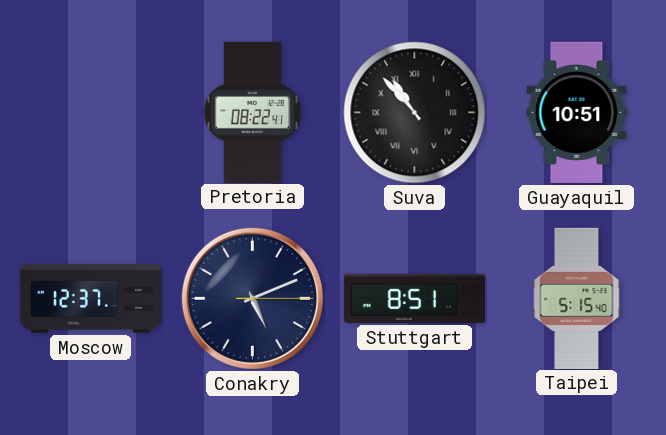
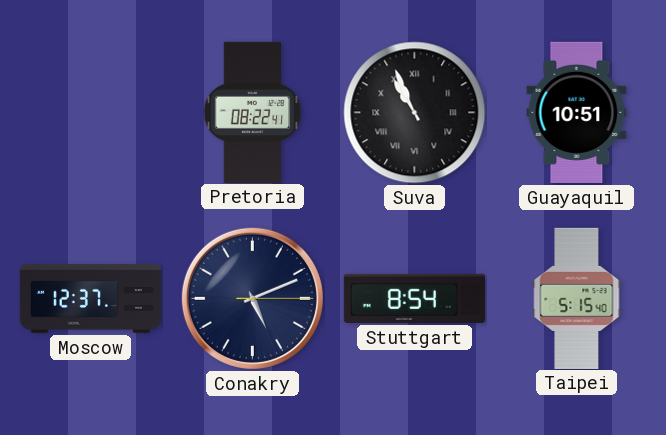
Suva: 10:53 -> 10:56 (415, 113)
Stuttgart: 8:51 -> 8:54 (414, 298)
